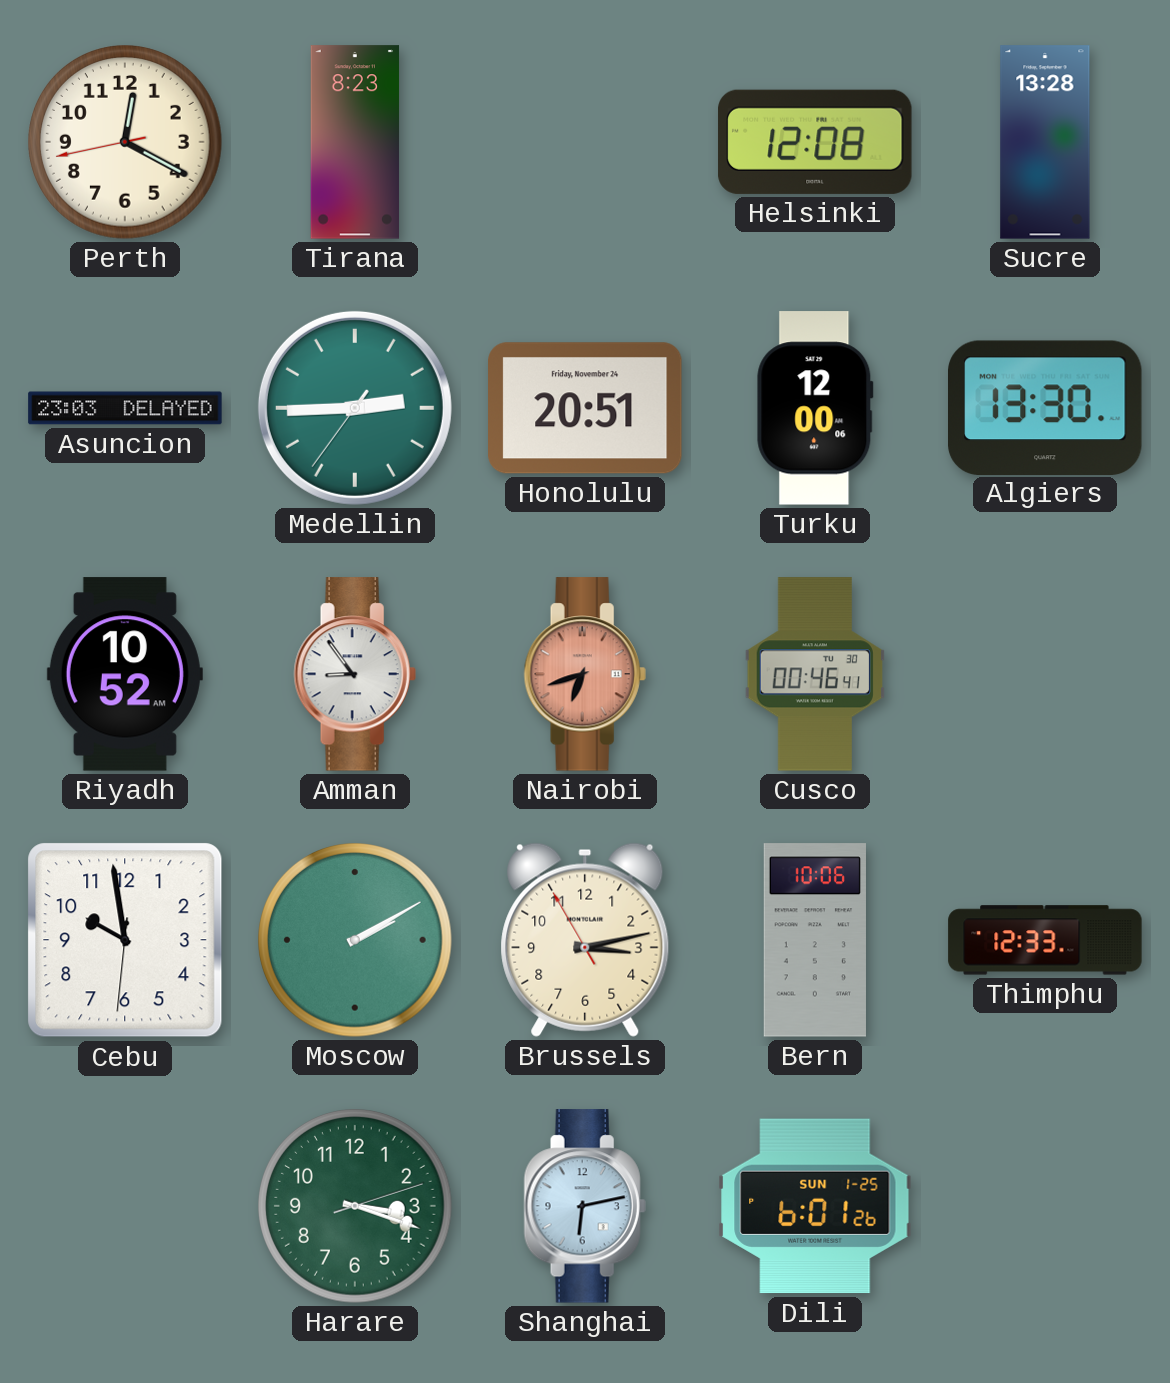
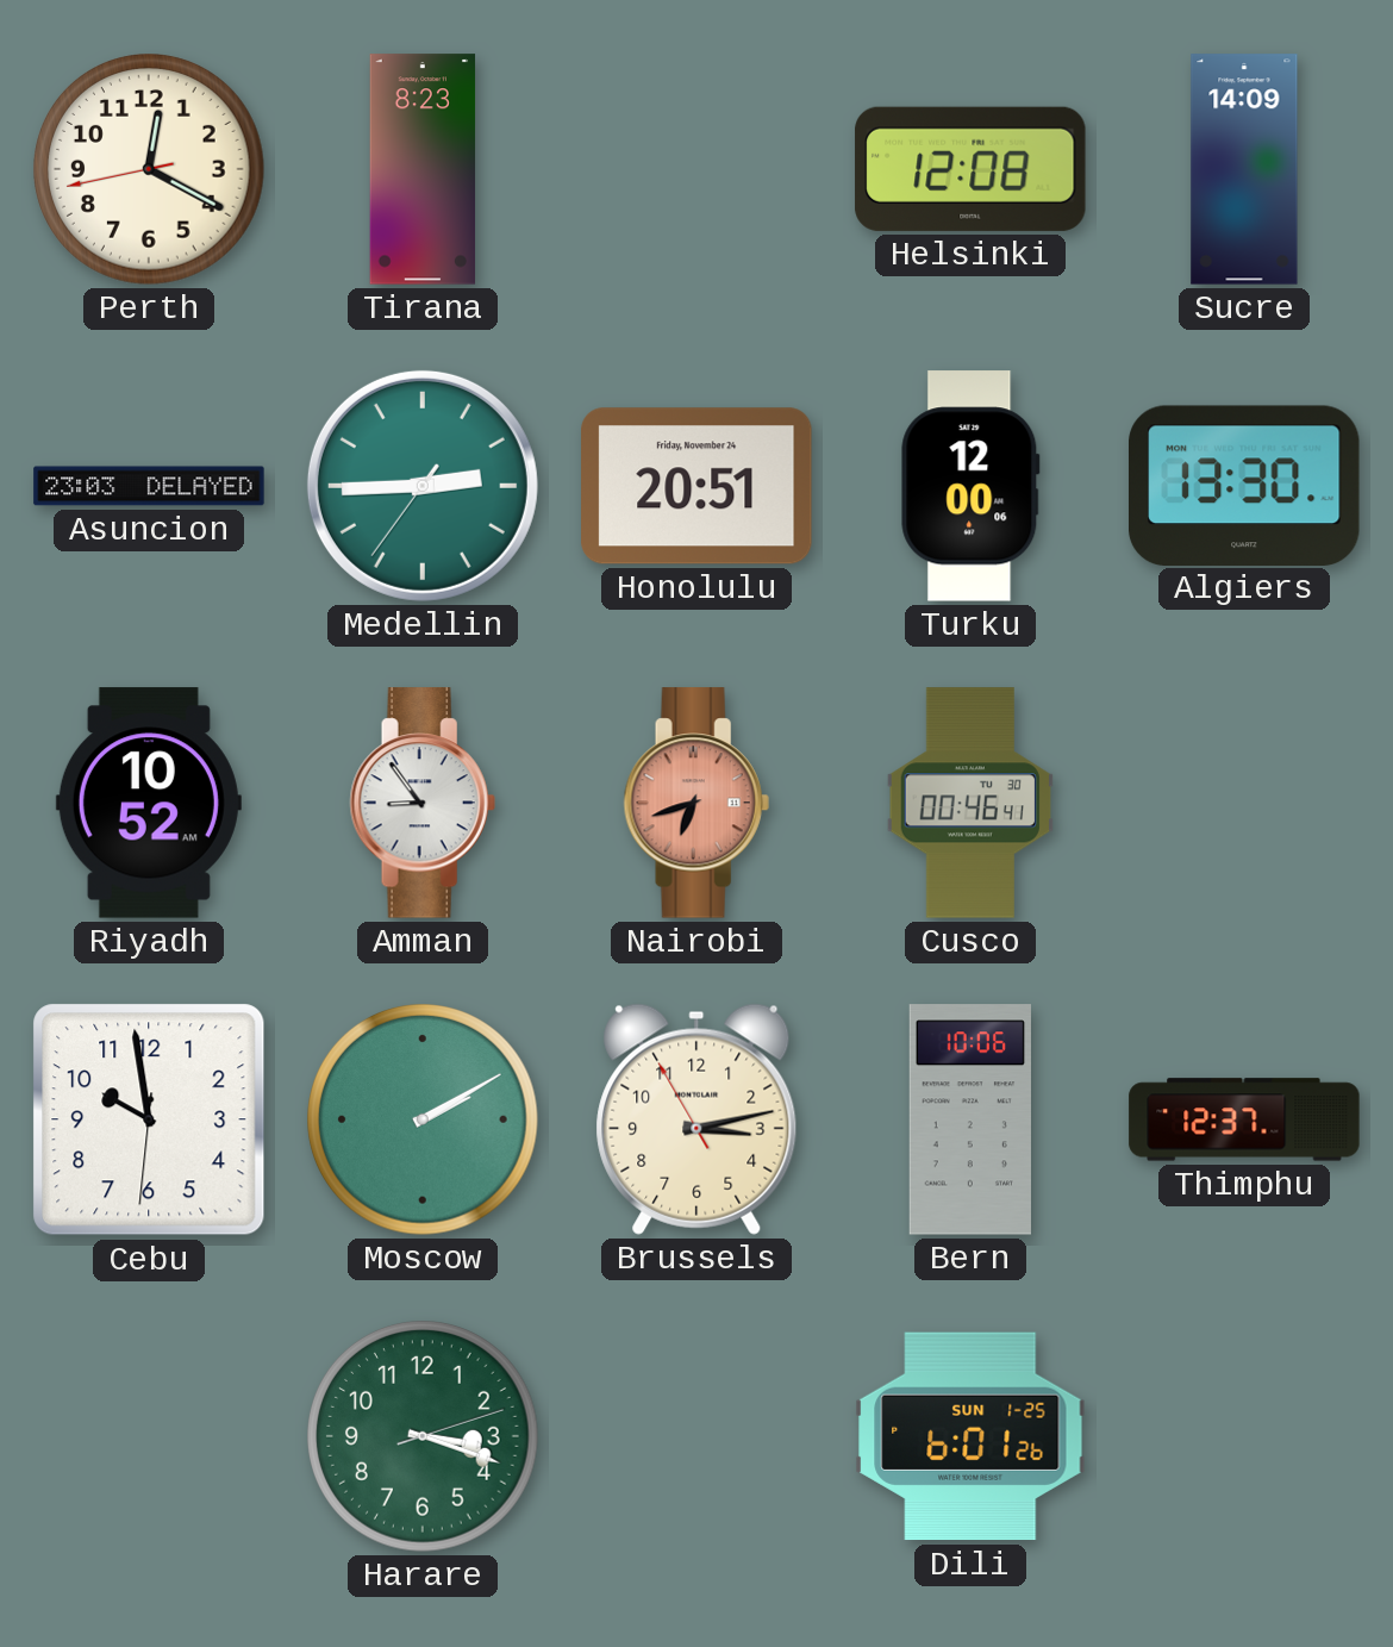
Sucre: 13:28 -> 14:09 (1244, 169)
Thimphu: 12:33 -> 12:37 (1244, 1119)
Shanghai: 6:13 -> none (585, 1206)
